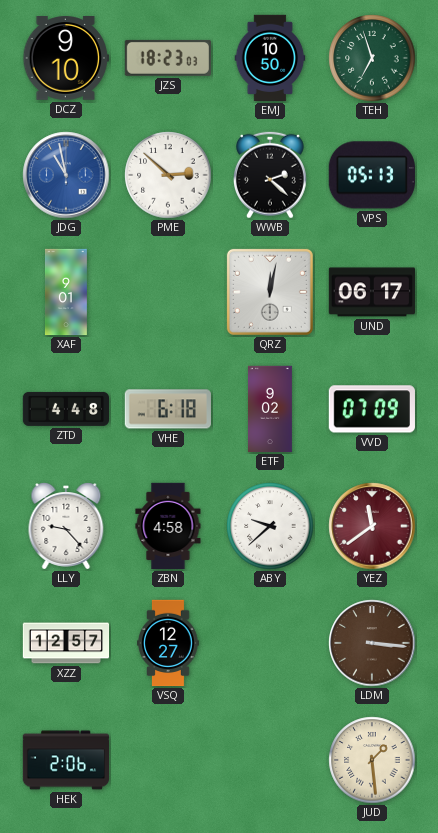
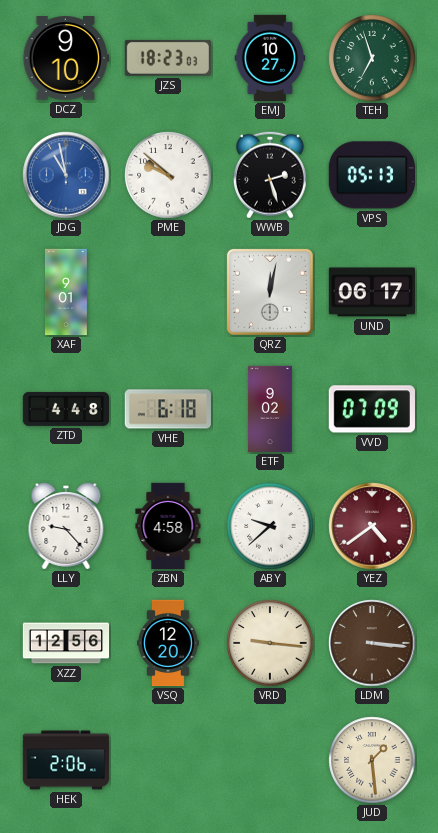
EMJ: 10:50 -> 10:27 (270, 58)
PME: 2:52 -> 9:52 (168, 175)
WWB: 2:22 -> 2:27 (270, 175)
YEZ: 11:39 -> 4:39 (372, 526)
XZZ: 12:57 -> 12:56 (66, 643)
VSQ: 12:27 -> 12:20 (168, 643)
VRD: none -> 9:16 (270, 643)
